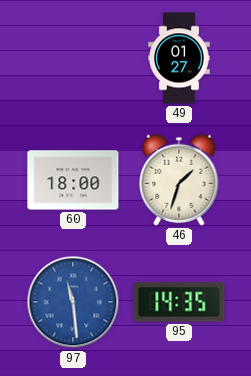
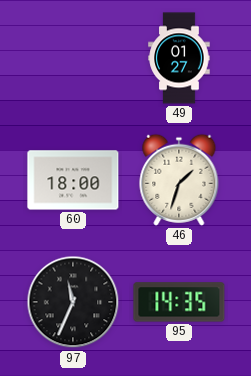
97: 11:29 -> 11:34 (73, 302)
97 dial: blue -> black (73, 302)
